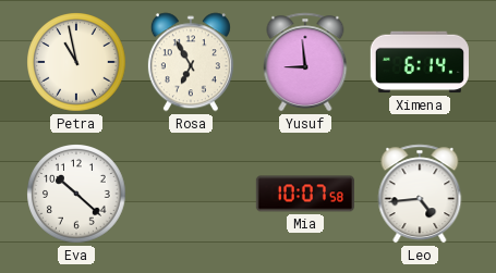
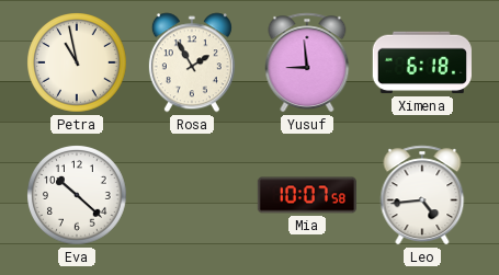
Rosa: 6:55 -> 1:55 (192, 62)
Ximena: 6:14 -> 6:18 (422, 62)
